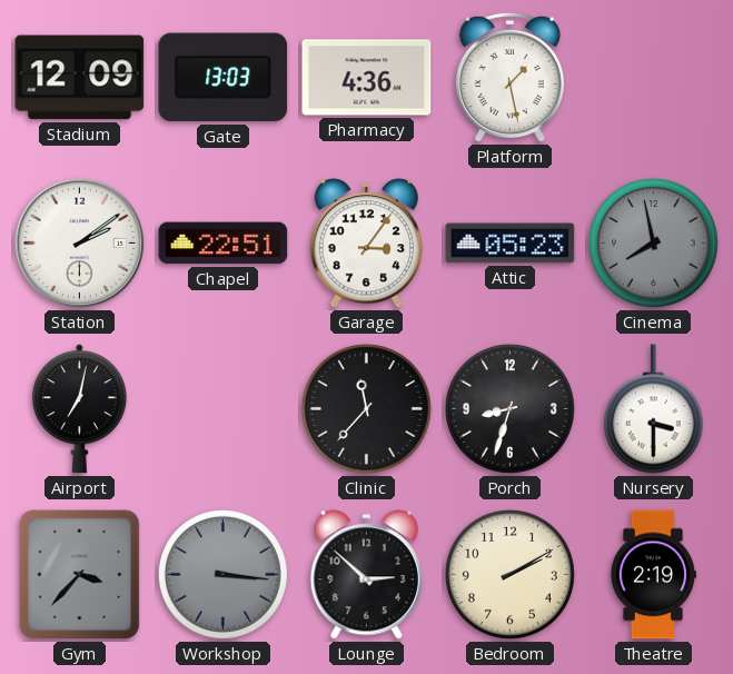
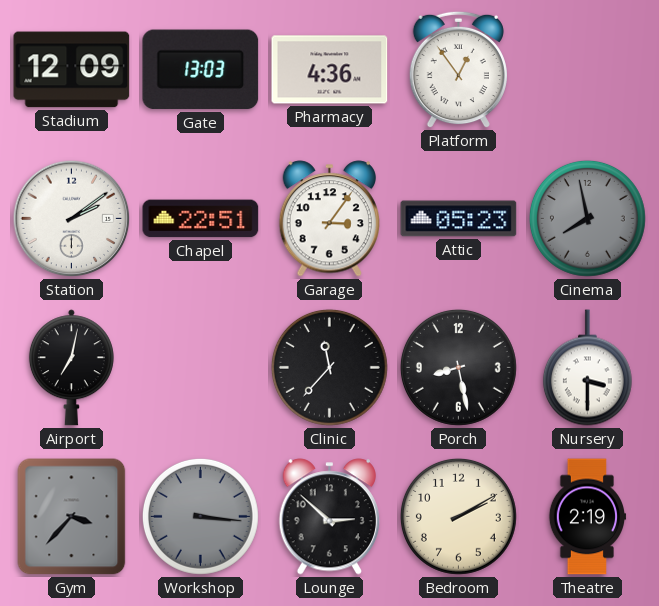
Platform: 1:28 -> 12:54 (458, 70)
Porch: 8:33 -> 8:28 (458, 367)
